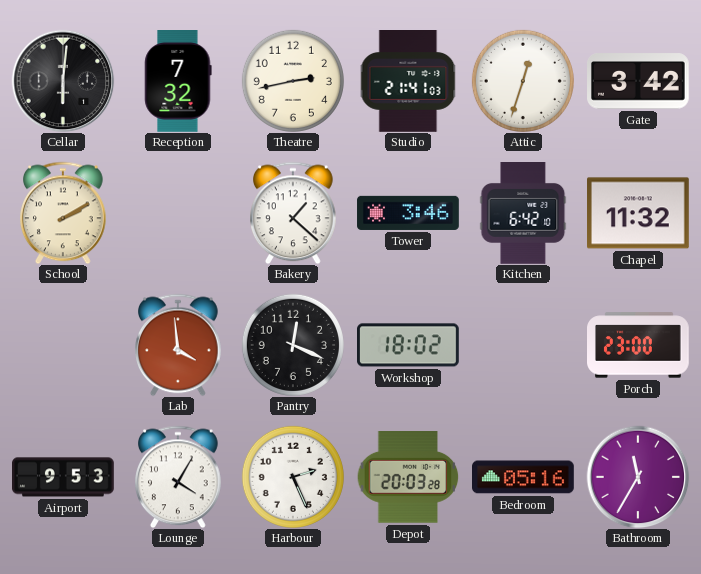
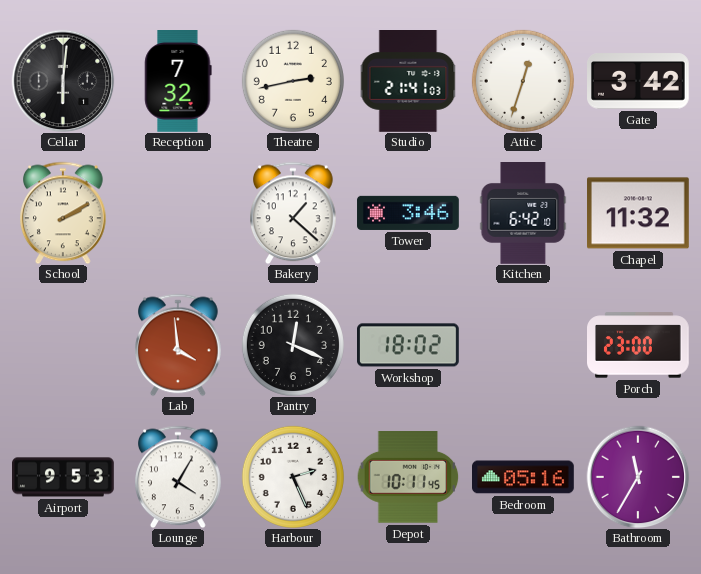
Depot: 20:03 -> 10:11 (408, 478)
